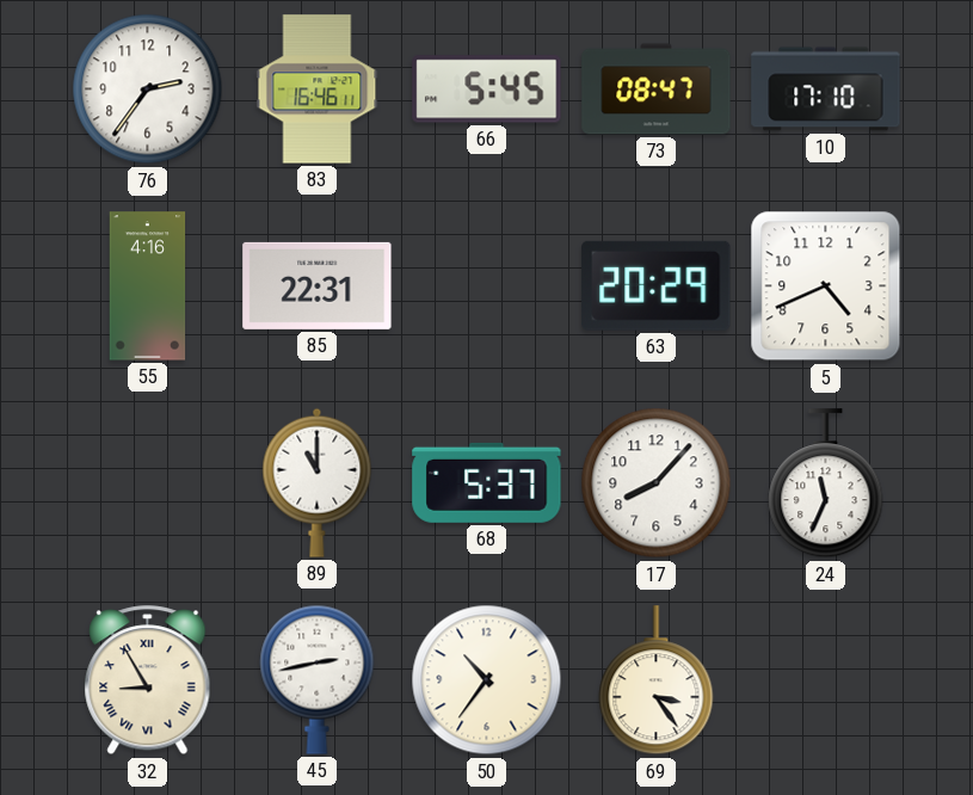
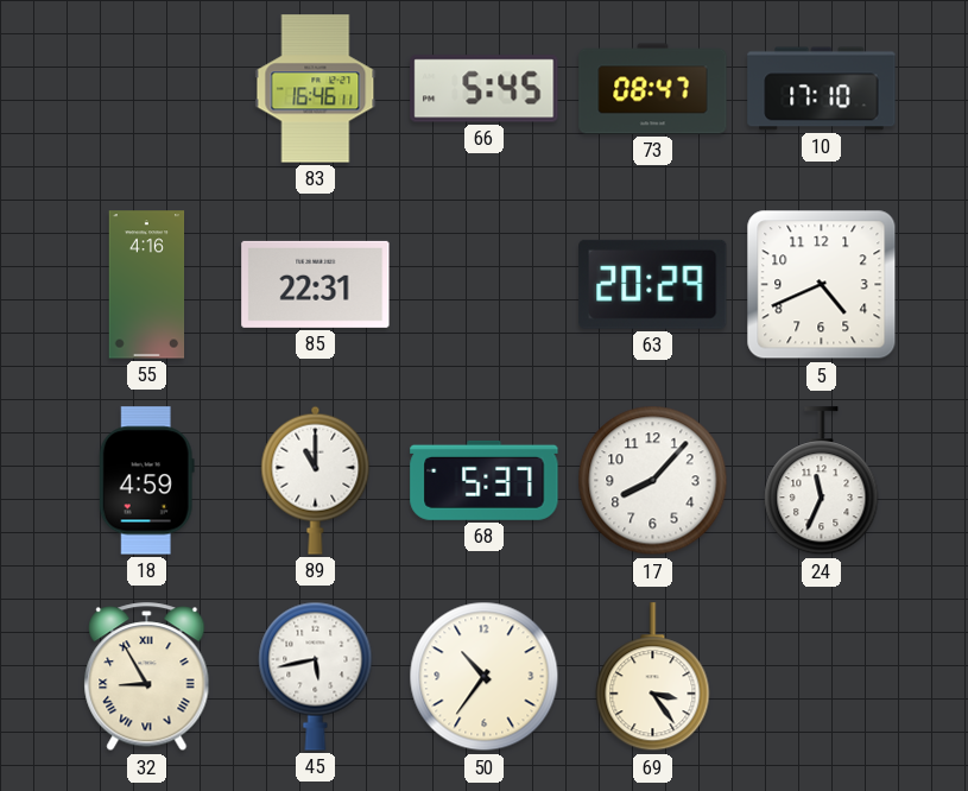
76: 2:36 -> none (148, 90)
18: none -> 4:59 (146, 481)
45: 2:43 -> 5:43 (316, 676)
